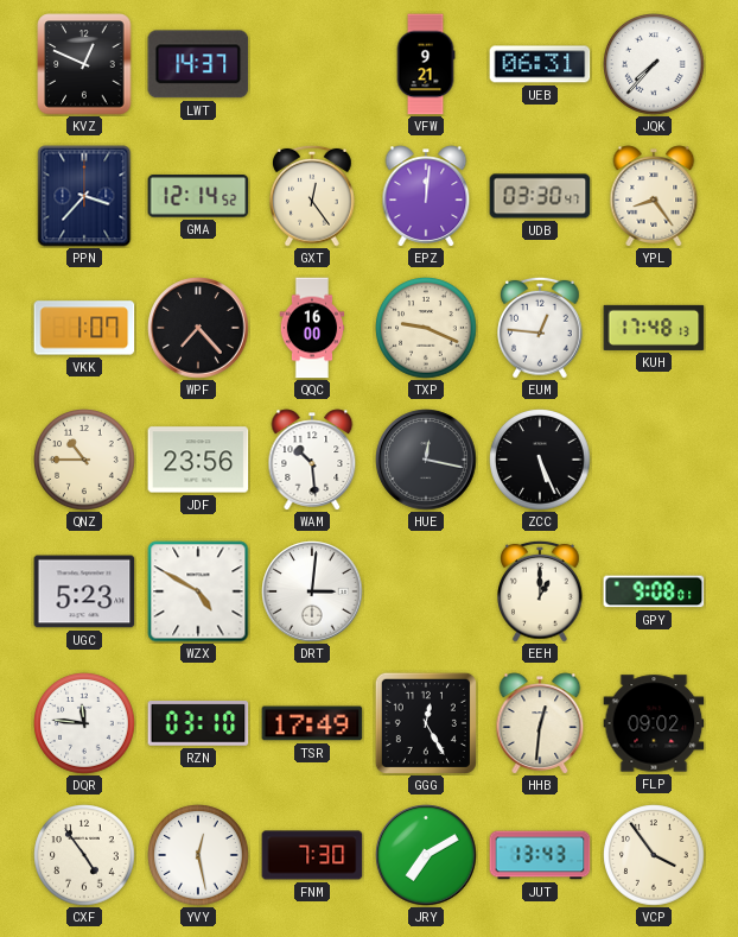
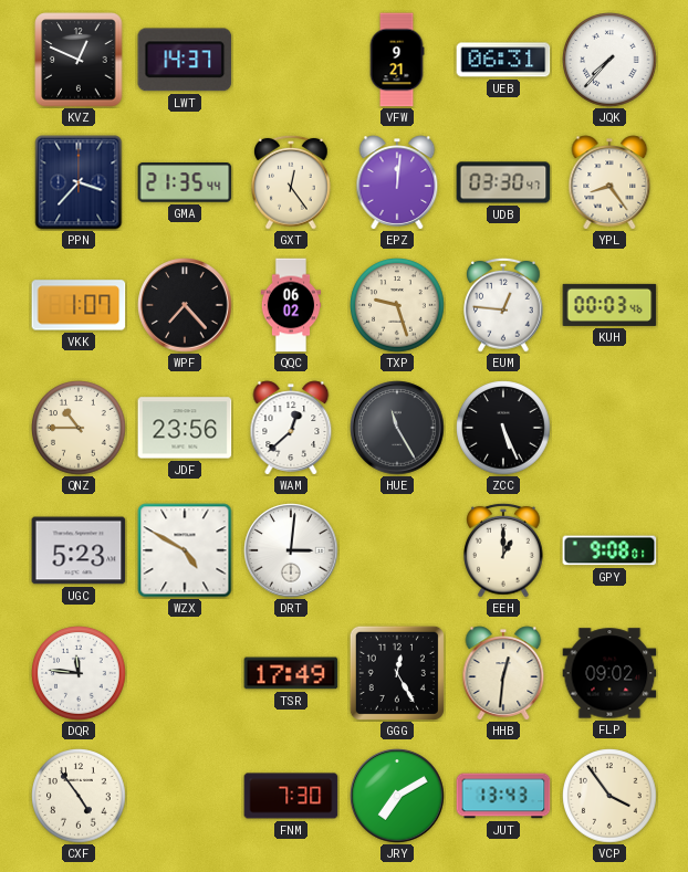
GMA: 12:14 -> 21:35 (185, 182)
QQC: 16:00 -> 06:02 (291, 305)
TXP: 9:19 -> 9:27 (397, 305)
KUH: 17:48 -> 00:03 (609, 305)
WAM: 10:29 -> 12:38 (291, 428)
HUE: 12:17 -> 11:25 (397, 428)
RZN: 03:10 -> none (198, 723)
YVY: 12:28 -> none (198, 855)
